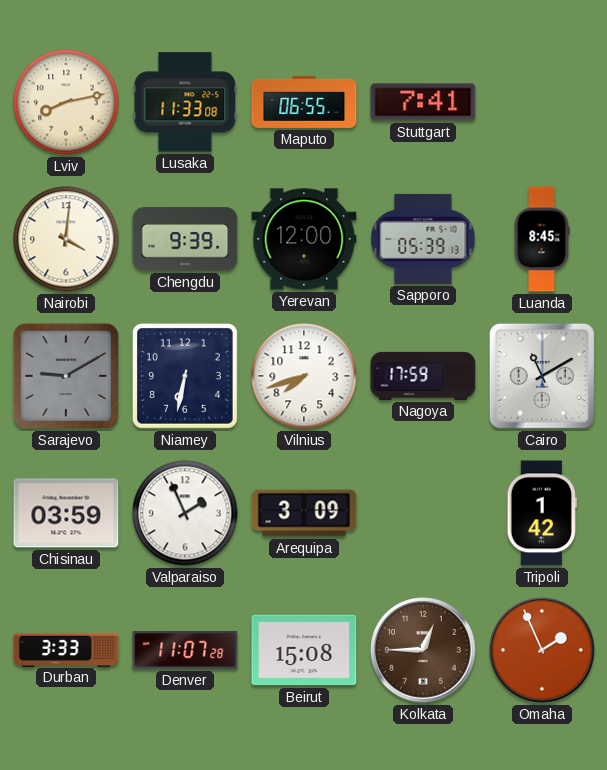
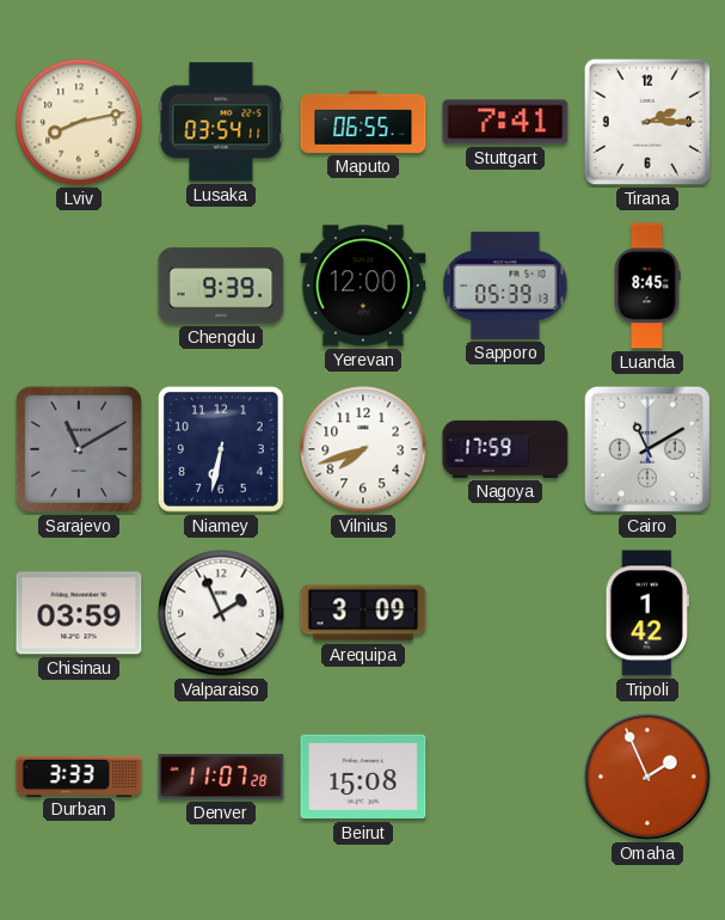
Lusaka: 11:33 -> 03:54 (221, 122)
Tirana: none -> 2:15 (647, 122)
Nairobi: 4:01 -> none (66, 239)
Sarajevo: 9:10 -> 11:10 (79, 449)
Kolkata: 12:45 -> none (423, 650)
